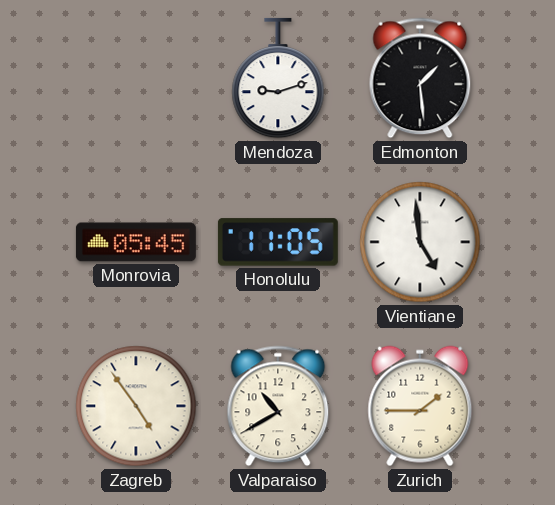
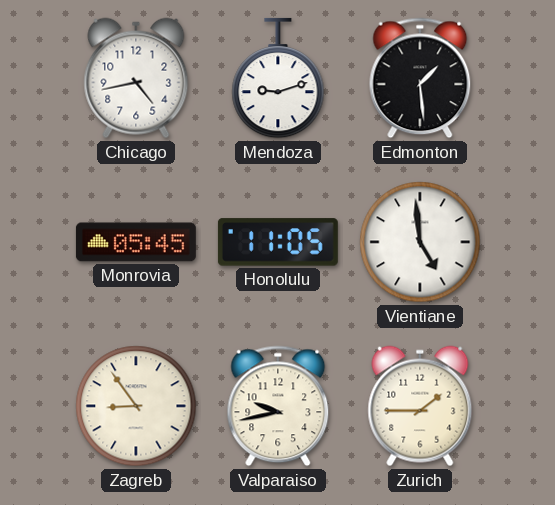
Chicago: none -> 4:43 (136, 78)
Zagreb: 4:54 -> 8:54 (136, 406)
Valparaiso: 10:40 -> 9:43 (278, 406)
